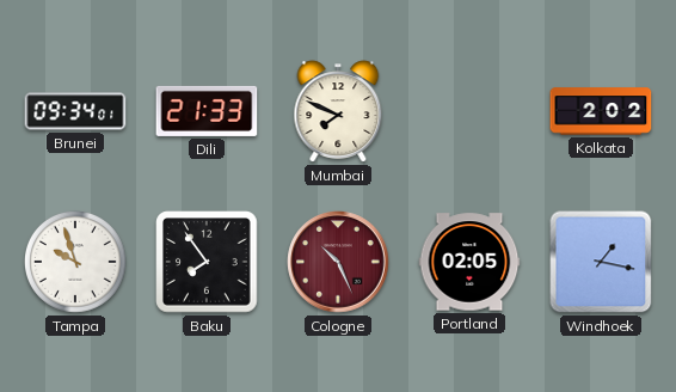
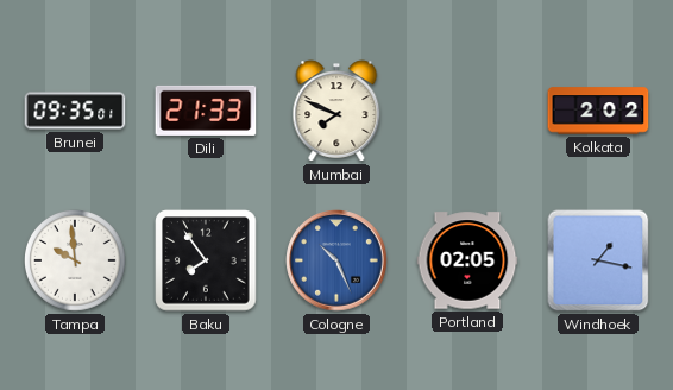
Brunei: 09:34 -> 09:35 (75, 111)
Tampa: 9:57 -> 9:59 (76, 262)
Cologne dial: burgundy -> blue (336, 260)
